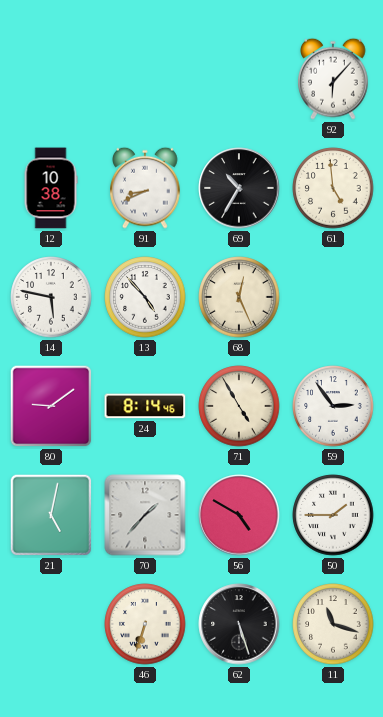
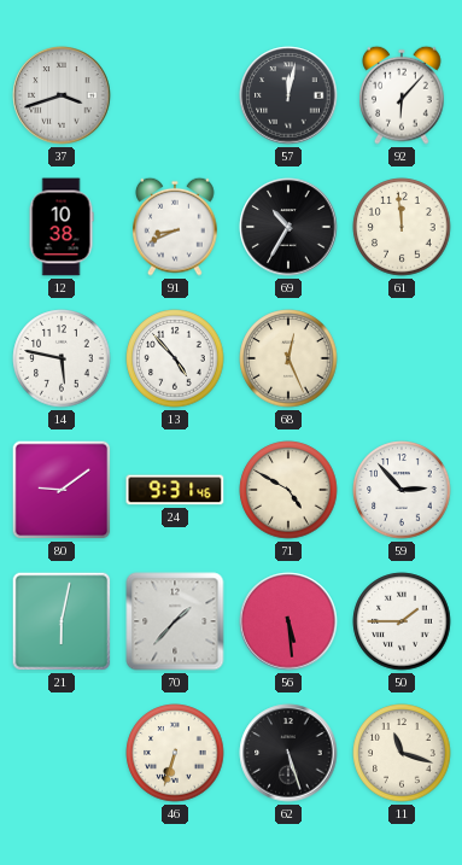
37: none -> 3:42 (62, 95)
57: none -> 12:02 (288, 95)
61: 4:59 -> 11:59 (402, 227)
24: 8:14 -> 9:31 (175, 490)
71: 4:55 -> 4:50 (288, 490)
59: 2:54 -> 2:53 (402, 490)
21: 5:02 -> 6:02 (62, 621)
56: 4:50 -> 5:29 (288, 621)
